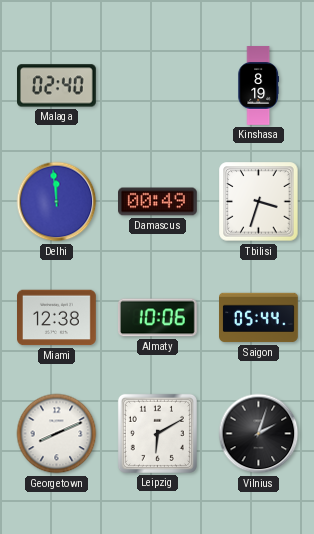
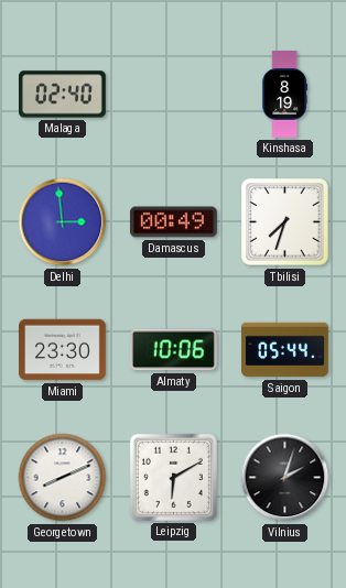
Delhi: 11:59 -> 2:59 (63, 222)
Tbilisi: 3:33 -> 7:33 (285, 222)
Miami: 12:38 -> 23:30 (63, 350)
